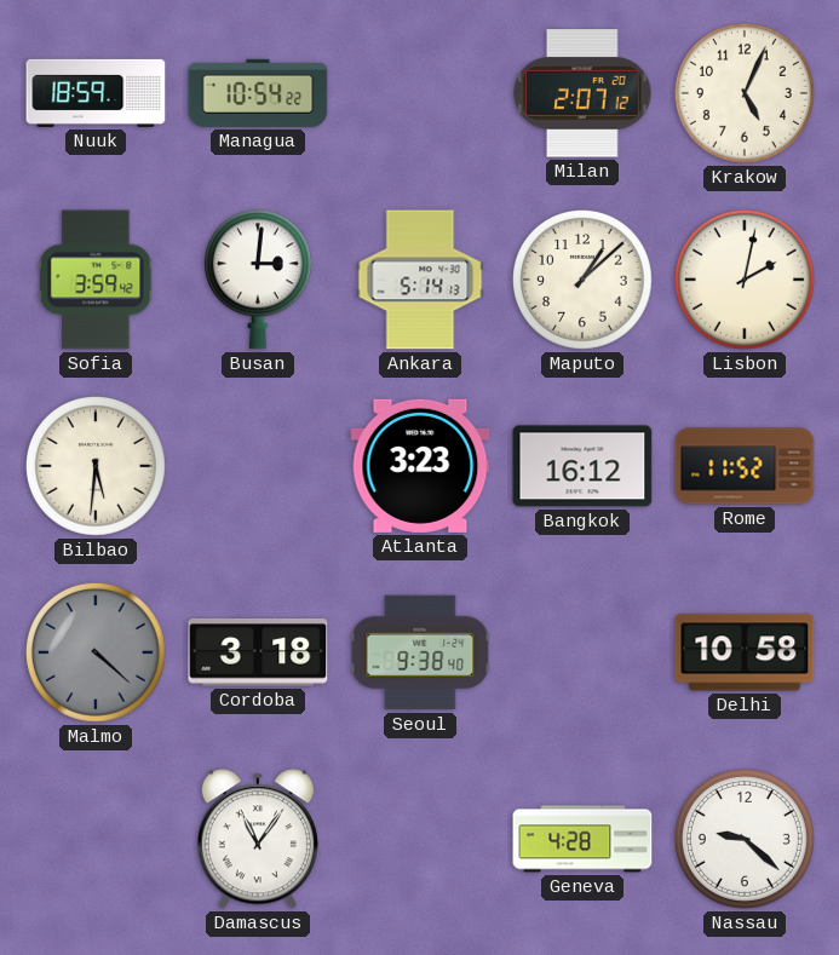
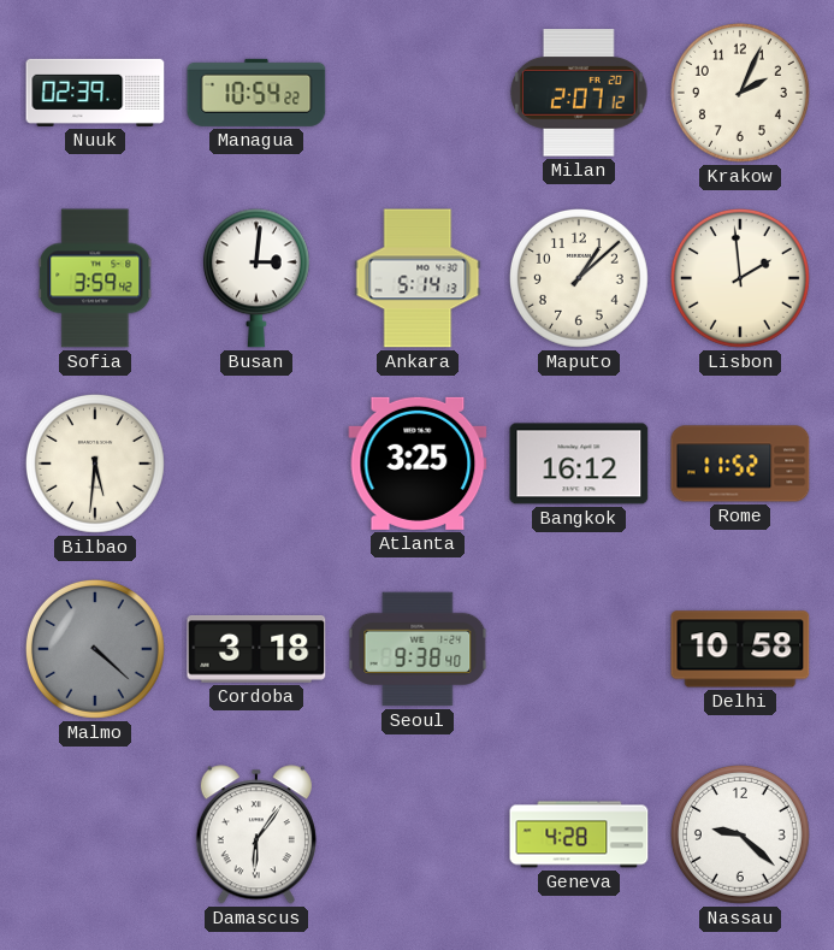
Nuuk: 18:59 -> 02:39 (95, 93)
Krakow: 5:04 -> 2:04 (740, 93)
Lisbon: 2:02 -> 1:59 (740, 278)
Atlanta: 3:23 -> 3:25 (418, 464)
Damascus: 11:06 -> 6:06 (256, 834)
